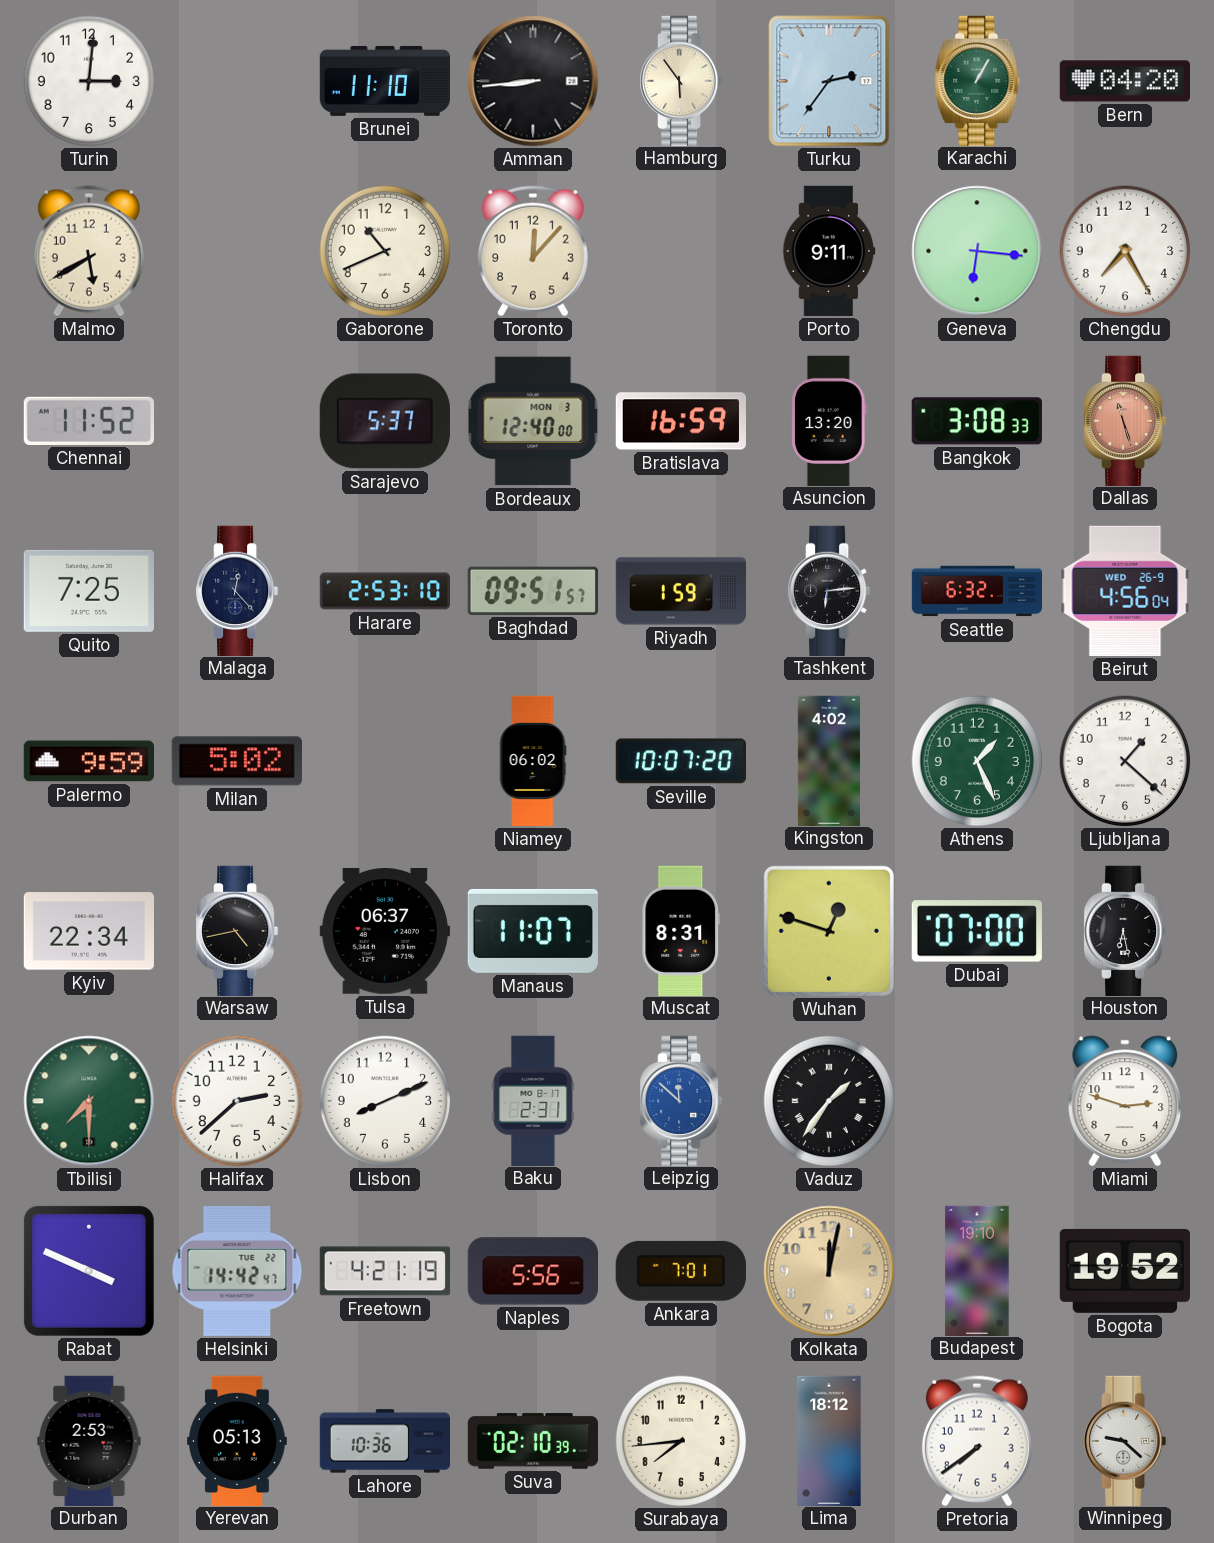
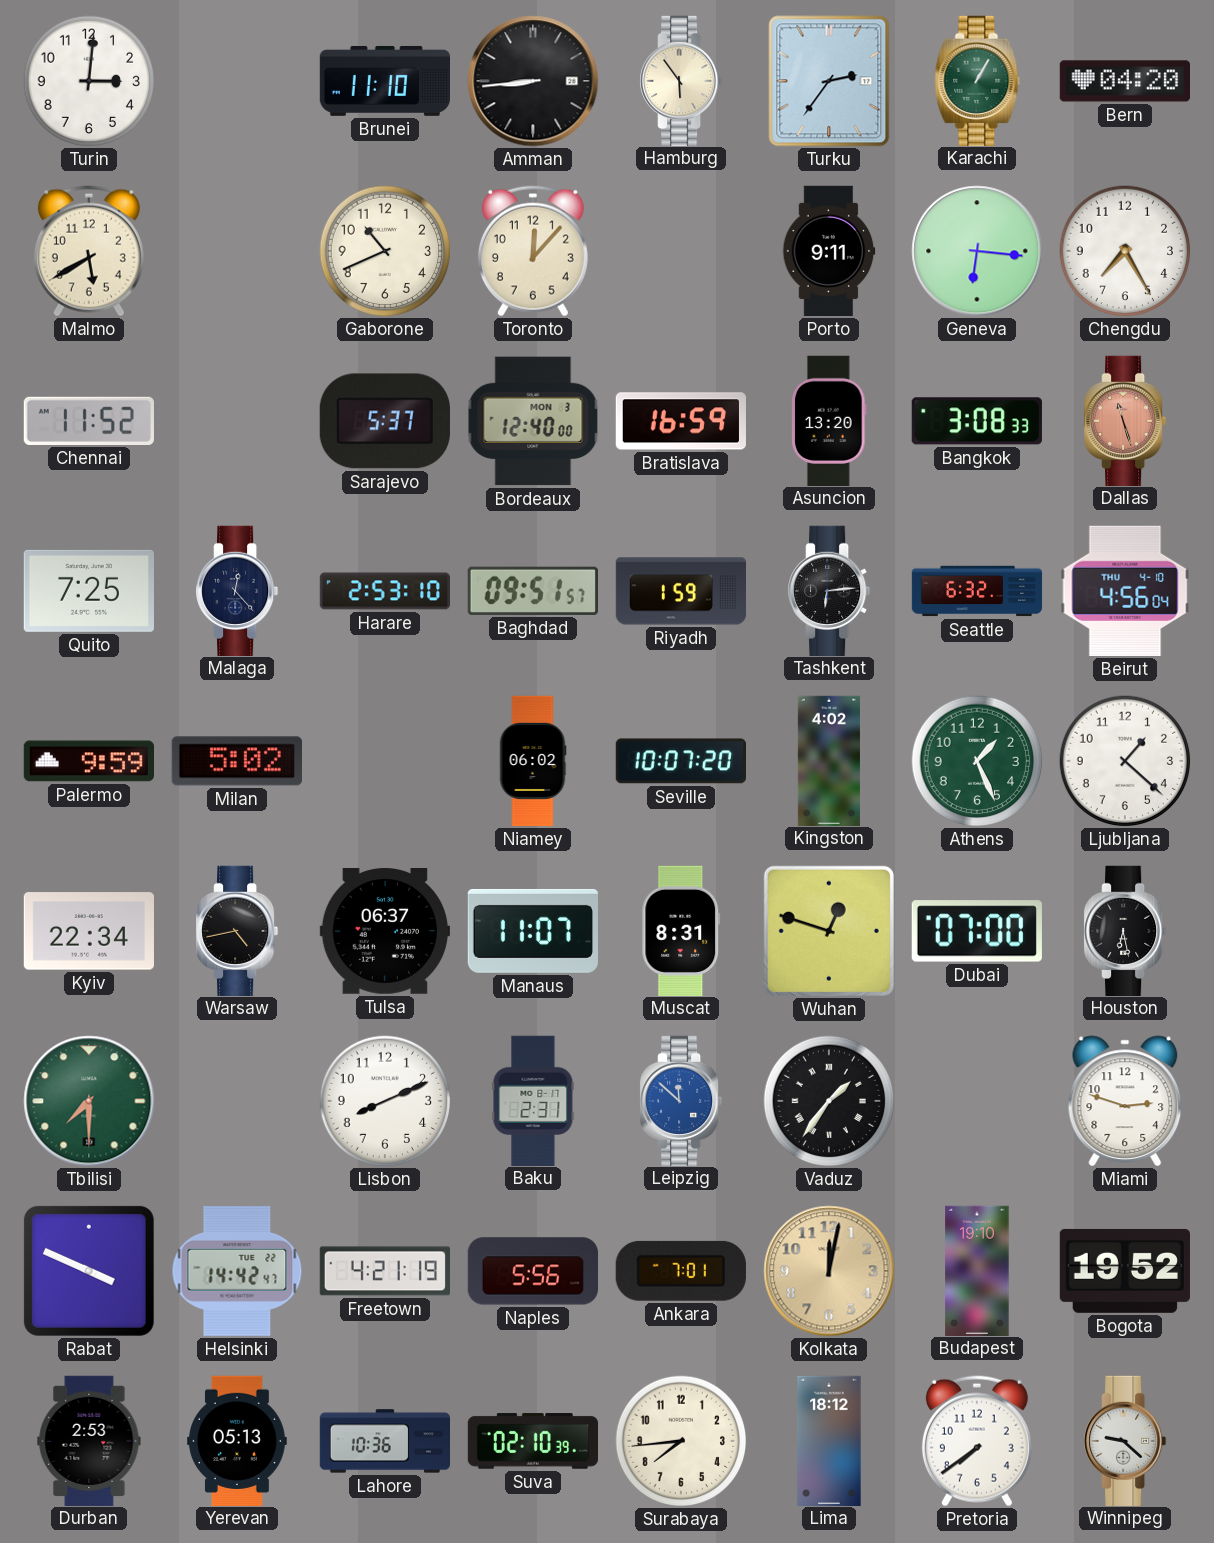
Beirut date: WED 26-9 -> THU 4-10 (1125, 591)
Halifax: 2:38 -> none (237, 1101)
